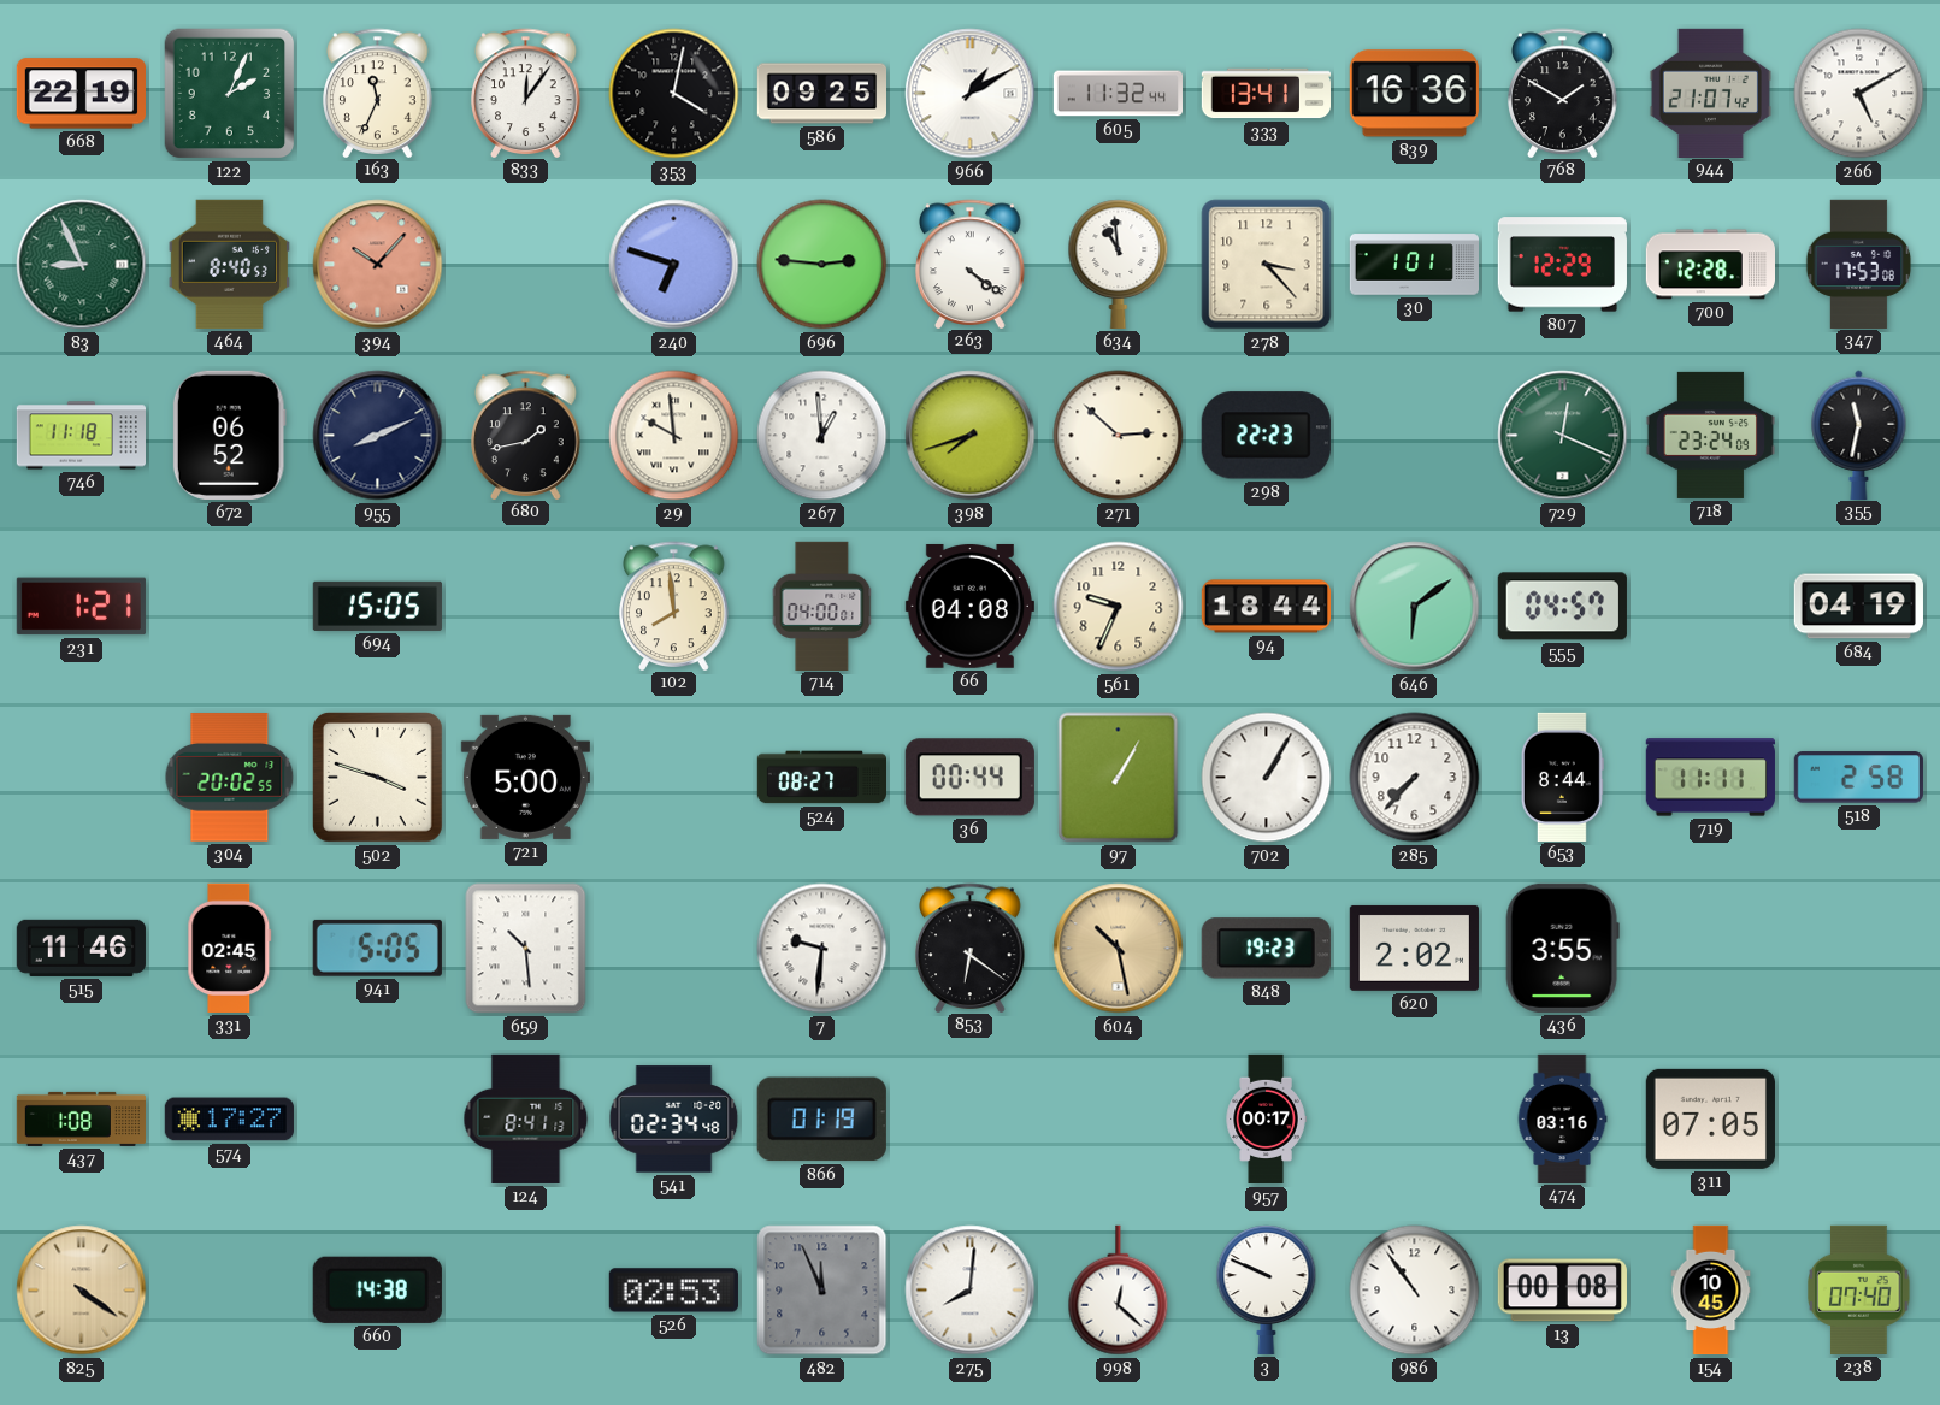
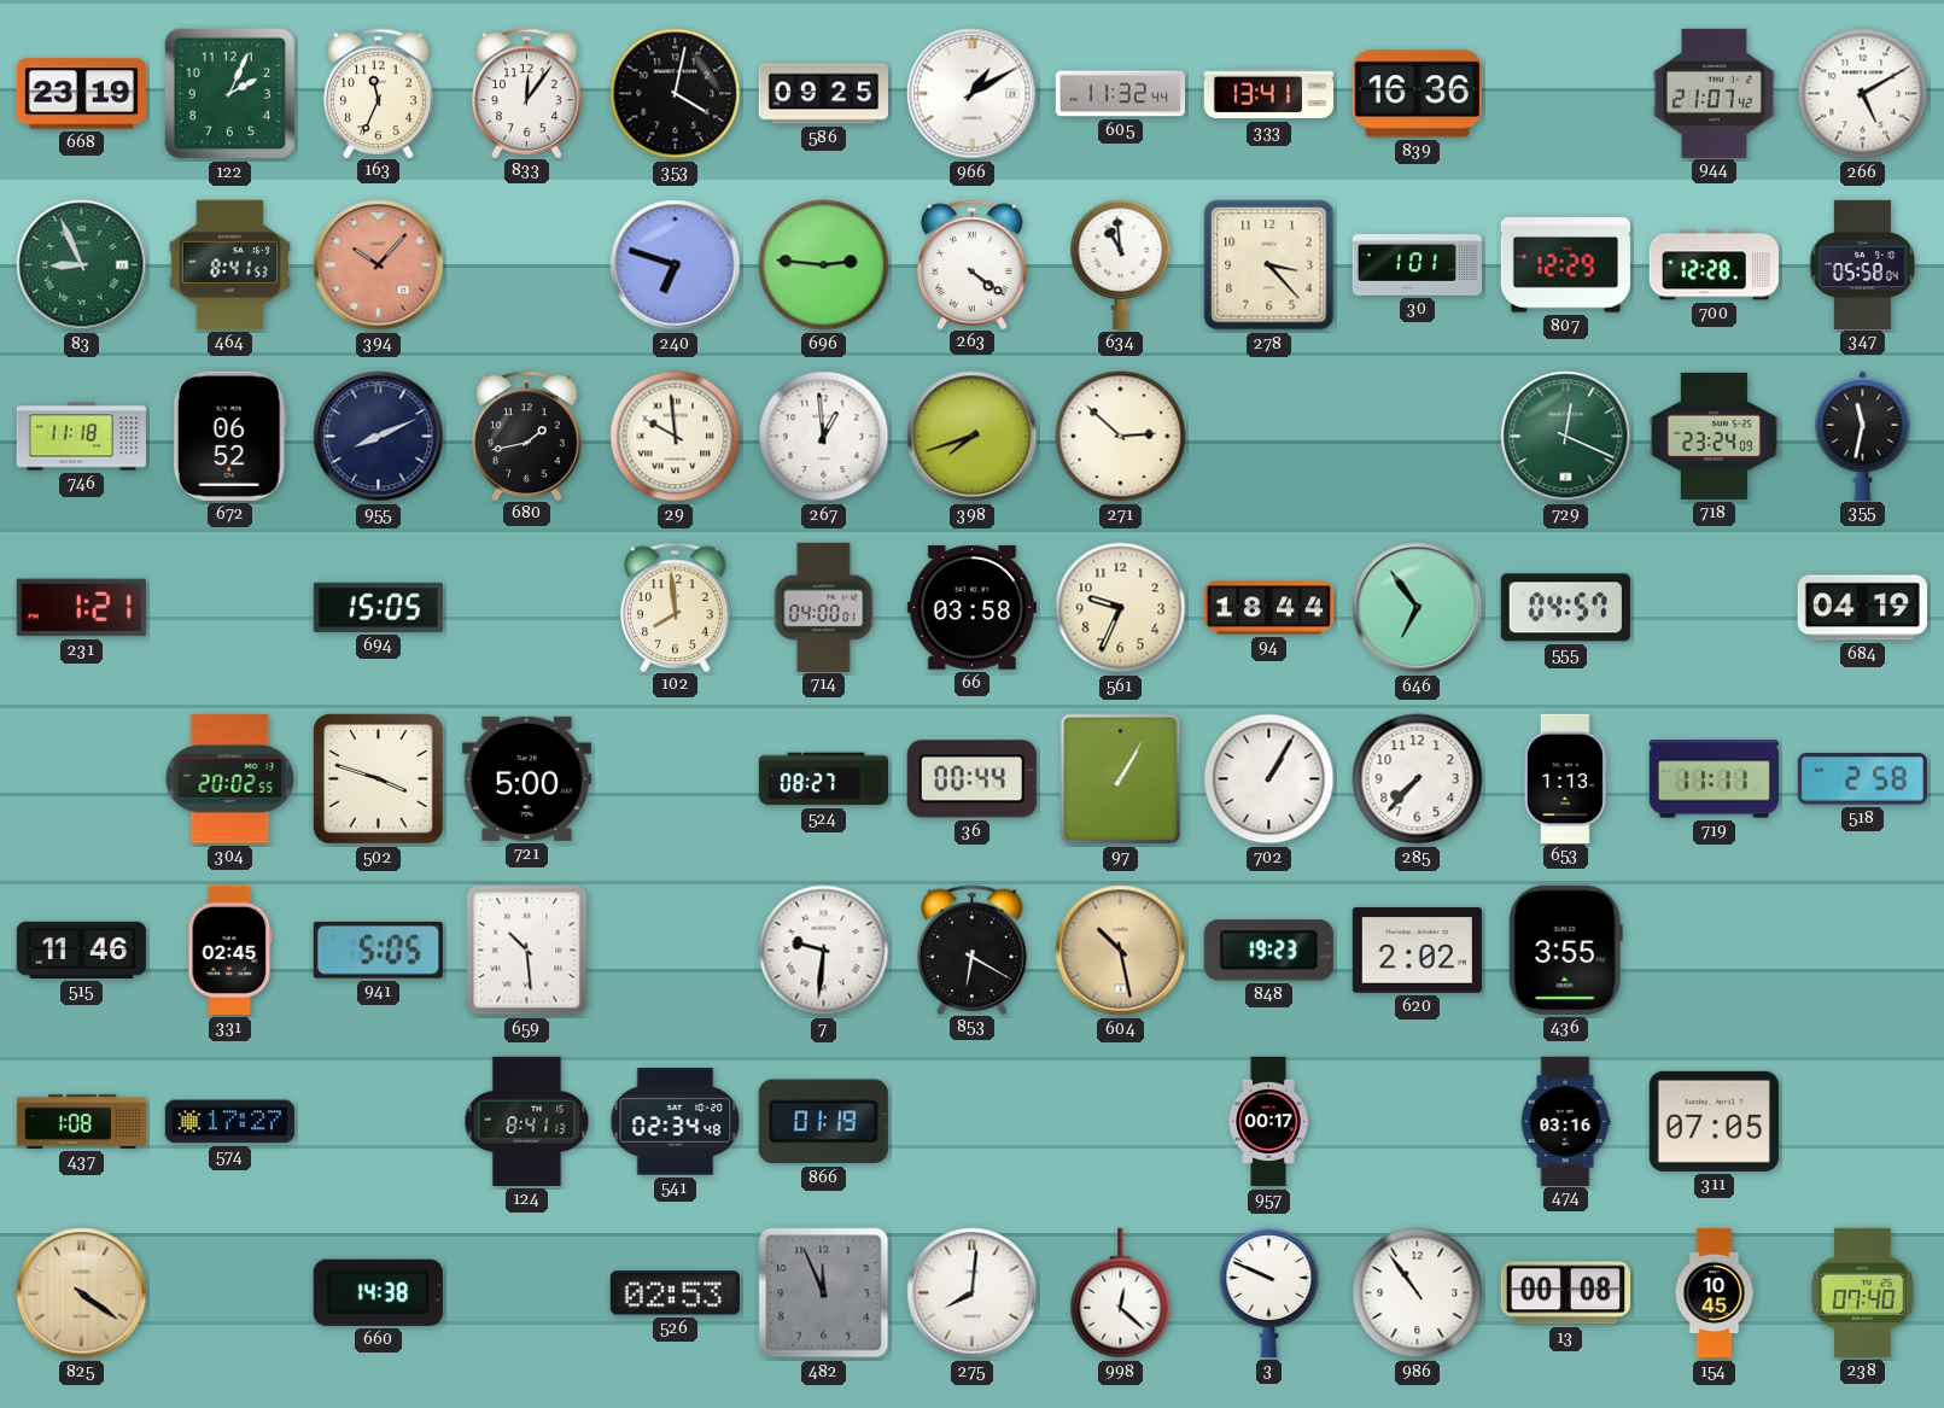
668: 22:19 -> 23:19 (81, 94)
768: 1:50 -> none (1563, 93)
464: 8:40 -> 8:41 (229, 264)
347: 17:53 -> 05:58 (1863, 264)
298: 22:23 -> none (1266, 436)
66: 04:08 -> 03:58 (971, 607)
646: 6:09 -> 6:54 (1418, 608)
653: 8:44 -> 1:13 (1565, 778)
853: 6:21 -> 6:20 (973, 950)
